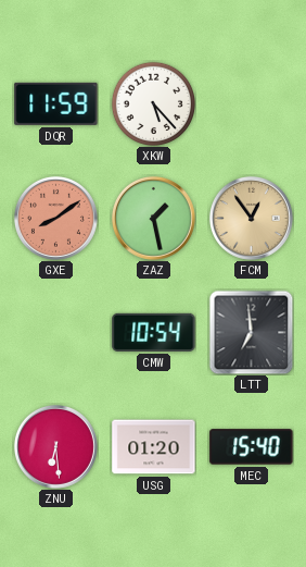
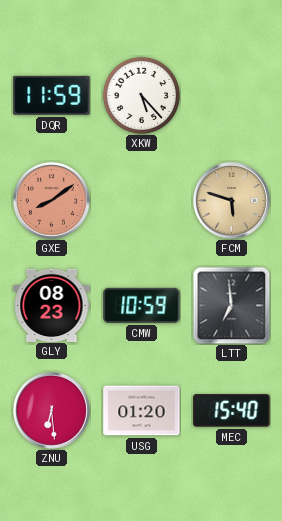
ZAZ: 1:28 -> none (153, 218)
FCM: 12:54 -> 5:48 (231, 200)
GLY: none -> 08:23 (52, 305)
CMW: 10:54 -> 10:59 (142, 305)
